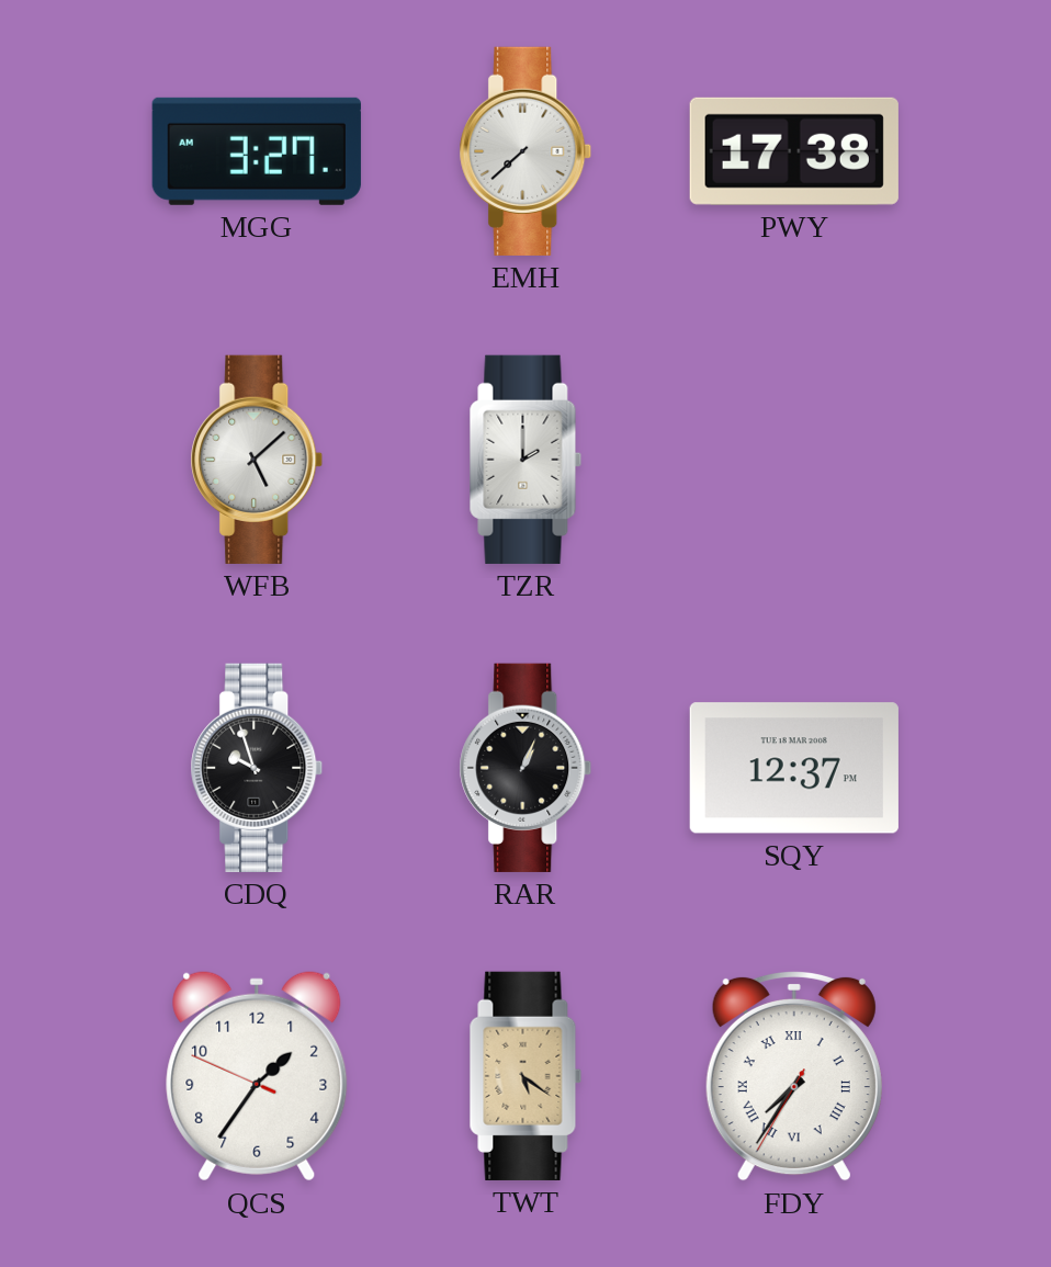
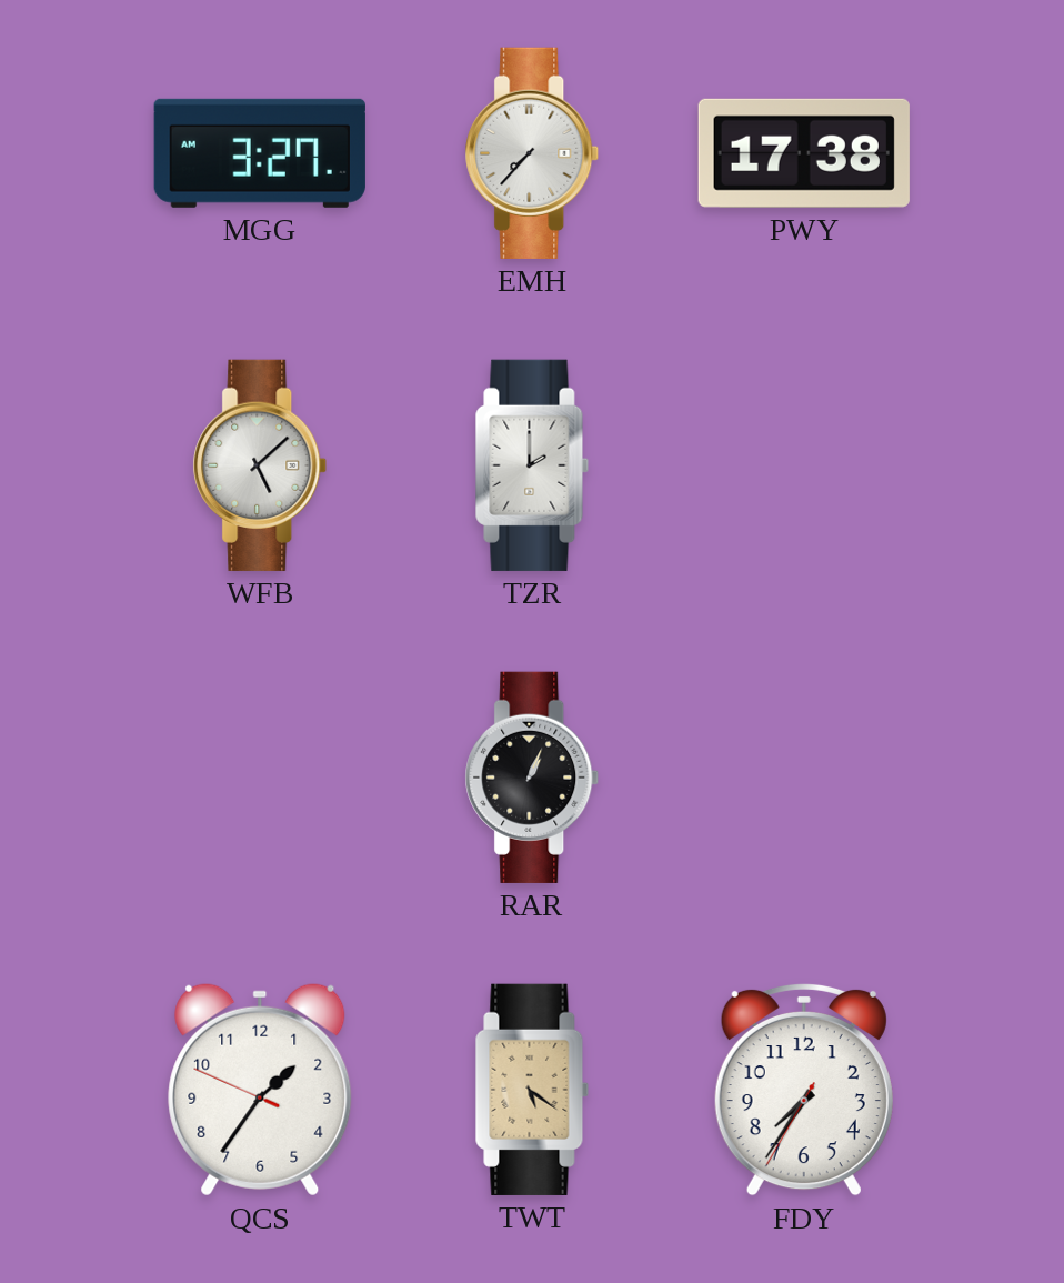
EMH: 7:38 -> 7:37 (532, 153)
CDQ: 9:57 -> none (257, 768)
SQY: 12:37 -> none (794, 768)
FDY numerals: Roman -> Arabic (804, 1090)
